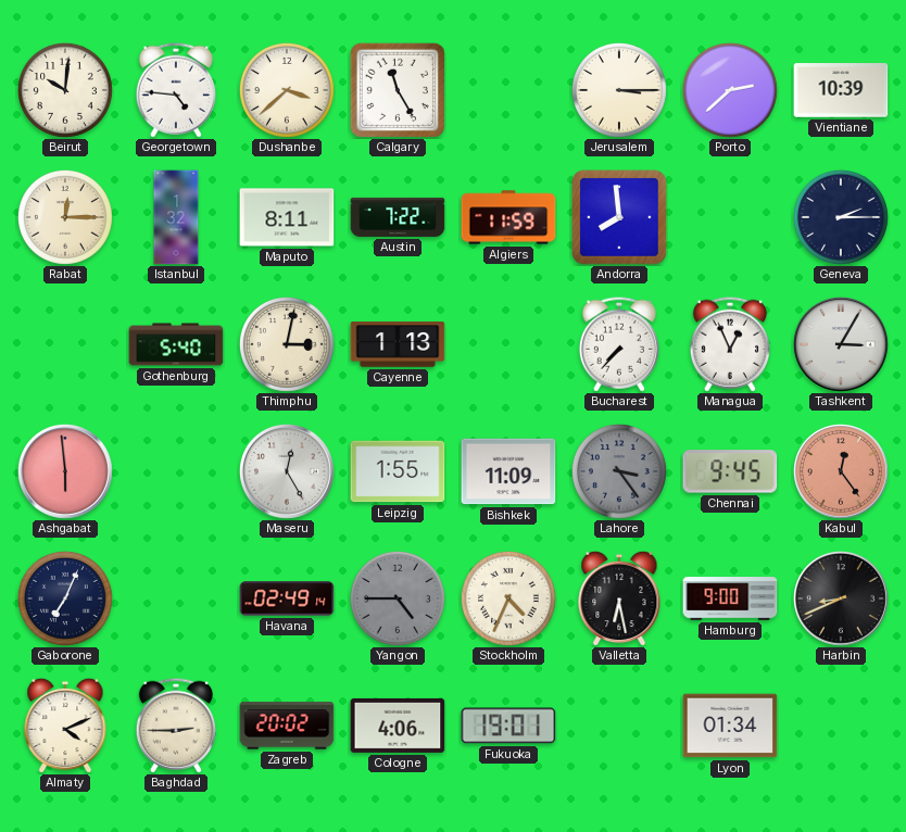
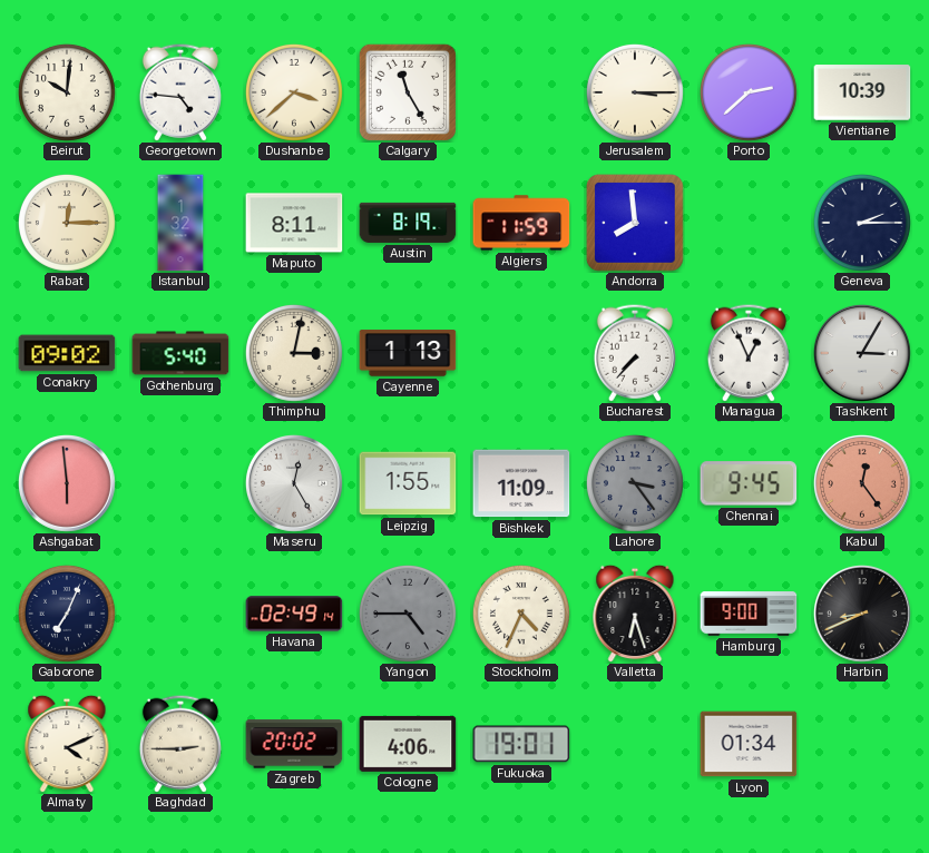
Austin: 7:22 -> 8:19 (408, 223)
Conakry: none -> 09:02 (67, 353)
Valletta: 6:28 -> 6:27 (635, 614)
